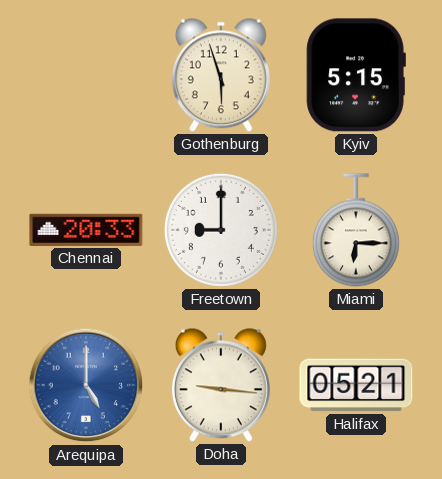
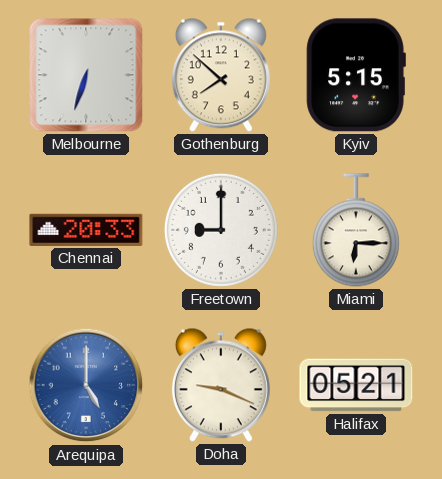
Melbourne: none -> 6:33 (86, 75)
Gothenburg: 5:57 -> 7:52 (221, 75)
Doha: 9:16 -> 9:19 (221, 385)
